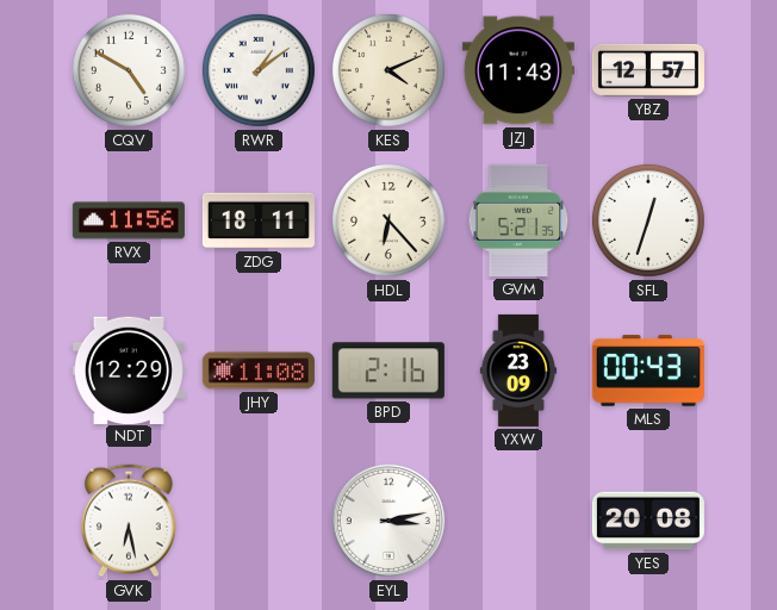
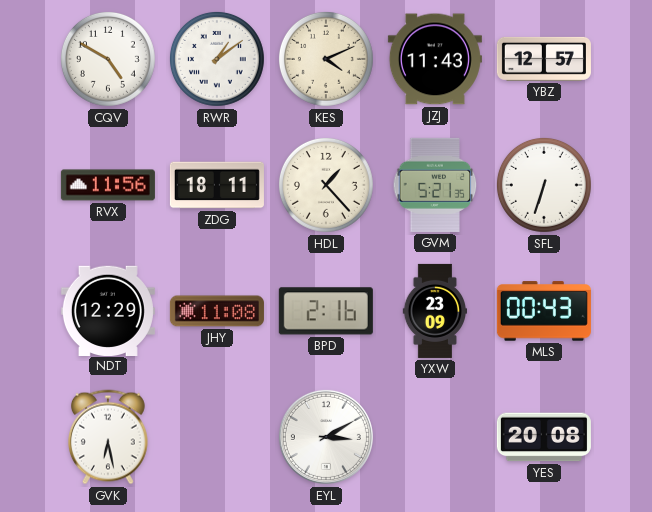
HDL: 6:23 -> 1:23 (326, 185)
SFL: 12:33 -> 6:33 (544, 185)
EYL: 3:13 -> 3:10 (326, 437)
